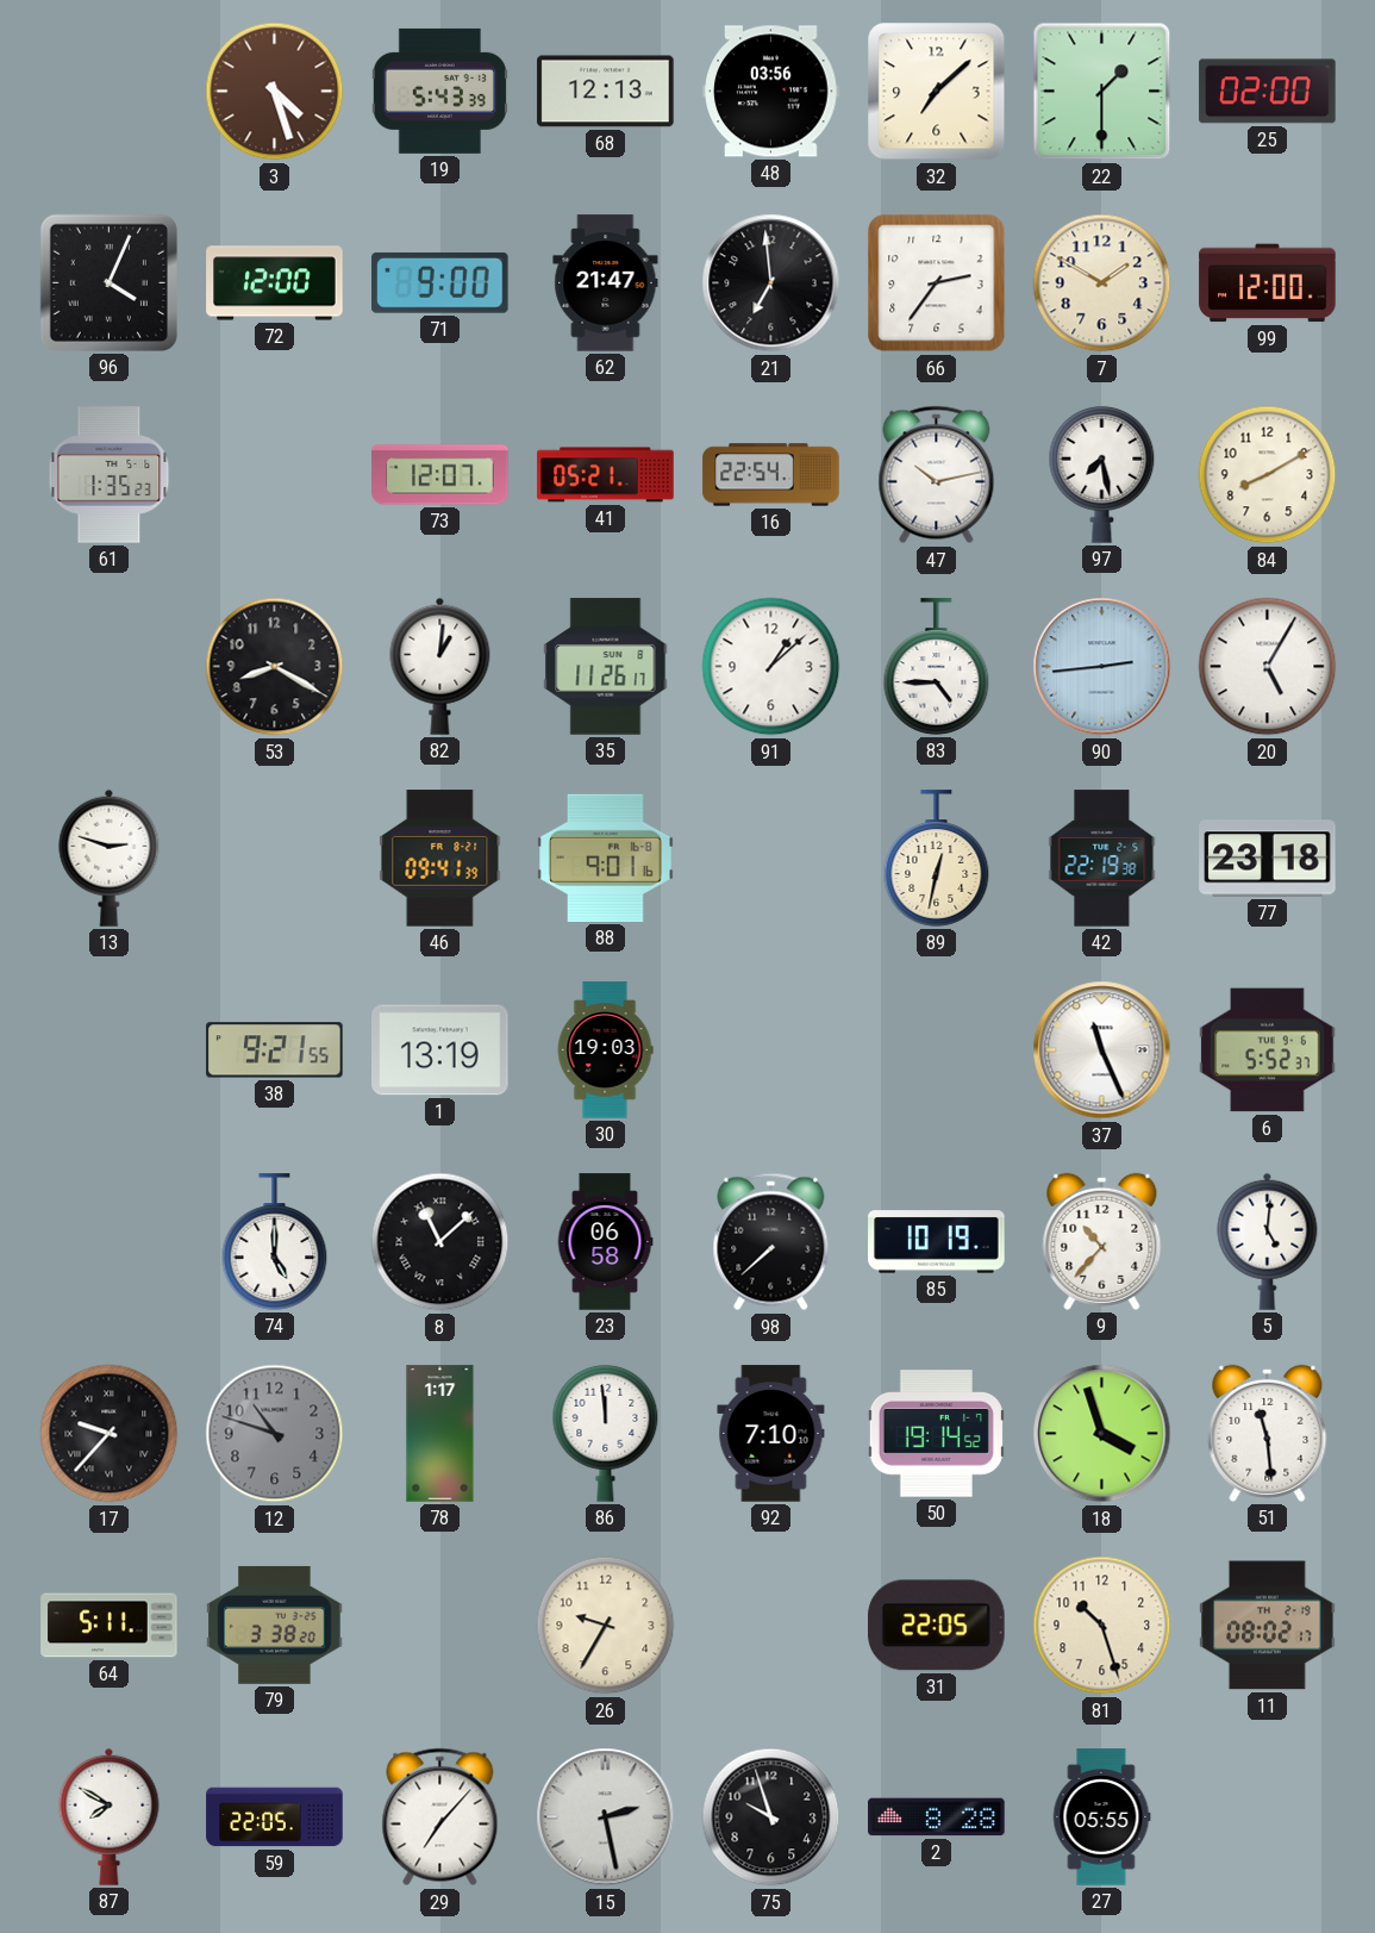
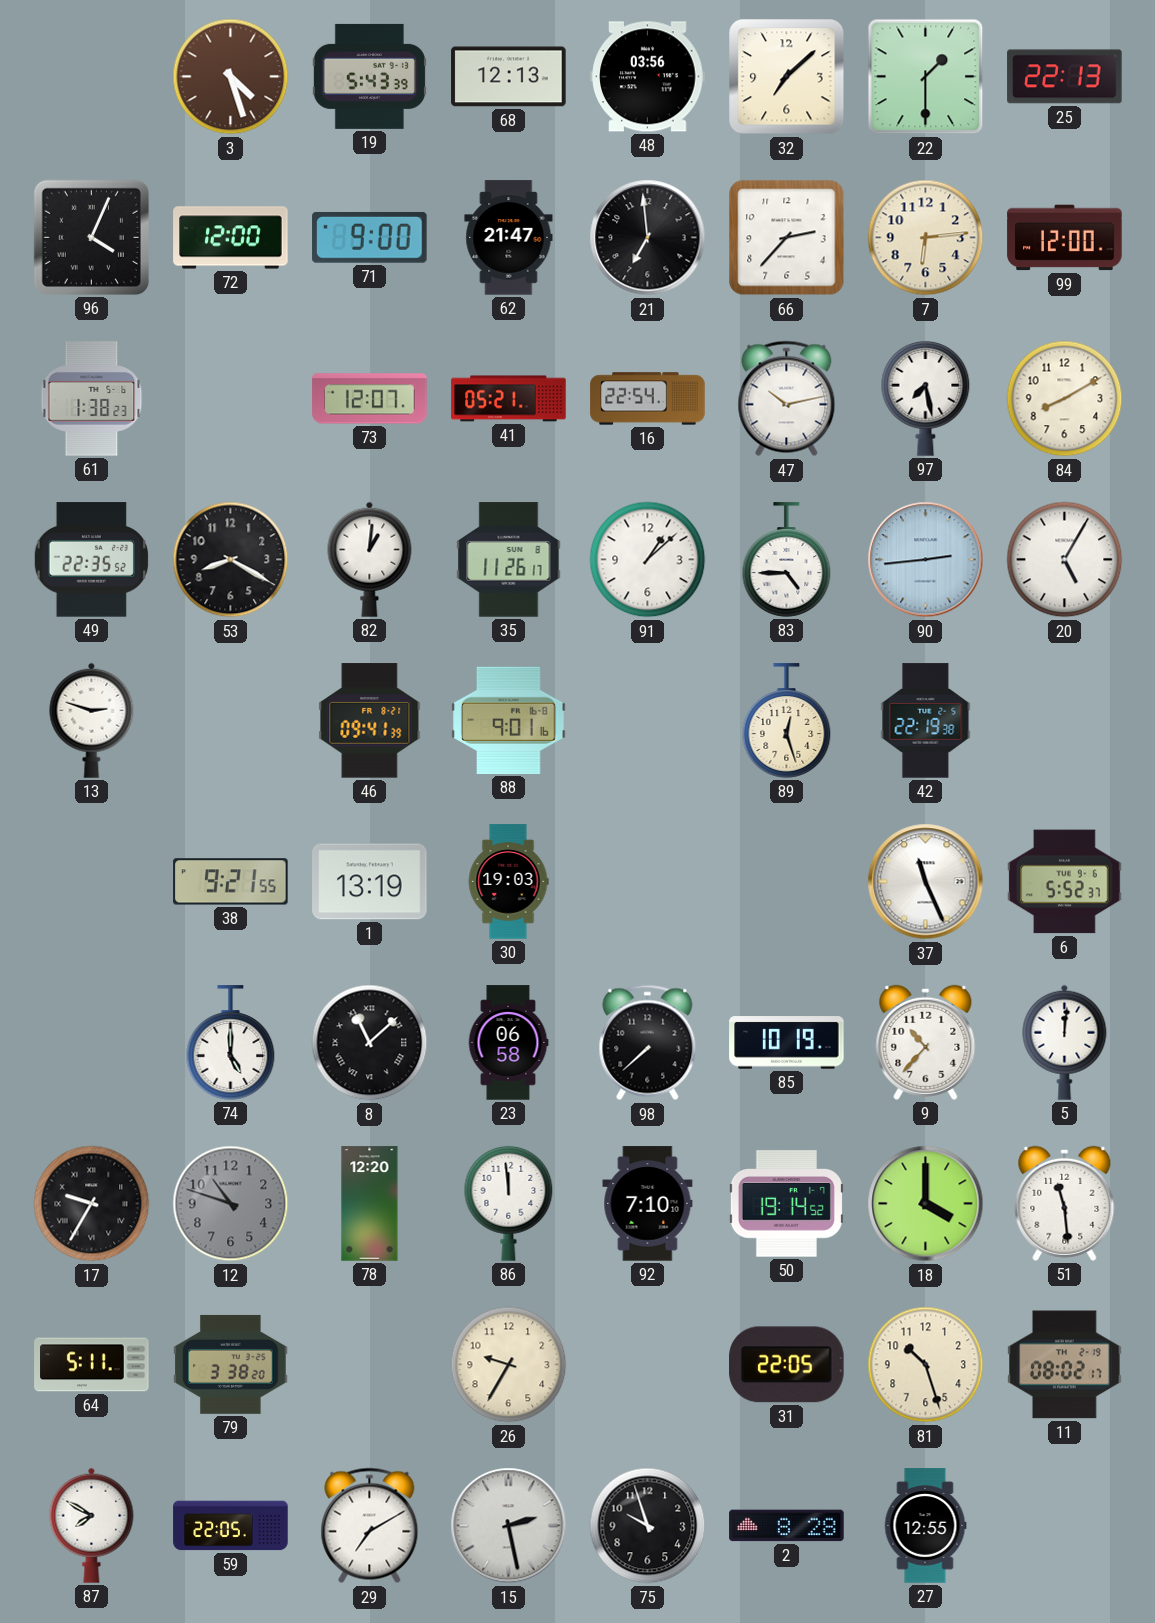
25: 02:00 -> 22:13 (1065, 77)
66: 2:36 -> 2:37 (787, 238)
7: 1:50 -> 6:14 (926, 238)
61: 1:35 -> 1:38 (92, 399)
49: none -> 22:35 (91, 560)
89: 12:32 -> 12:27 (787, 721)
77: 23:18 -> none (1268, 859)
5: 5:01 -> 12:01 (1065, 1042)
17: 9:37 -> 9:35 (92, 1204)
78: 1:17 -> 12:20 (370, 1204)
18: 3:57 -> 4:00 (926, 1204)
29: 7:07 -> 7:10 (370, 1526)
27: 05:55 -> 12:55 (925, 1526)
